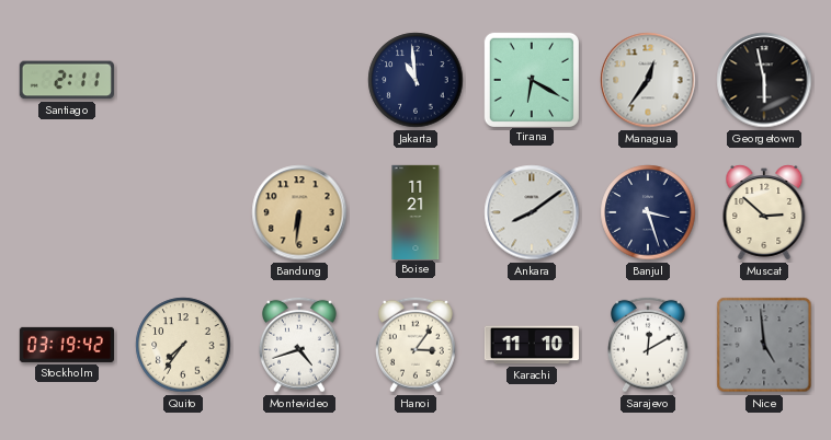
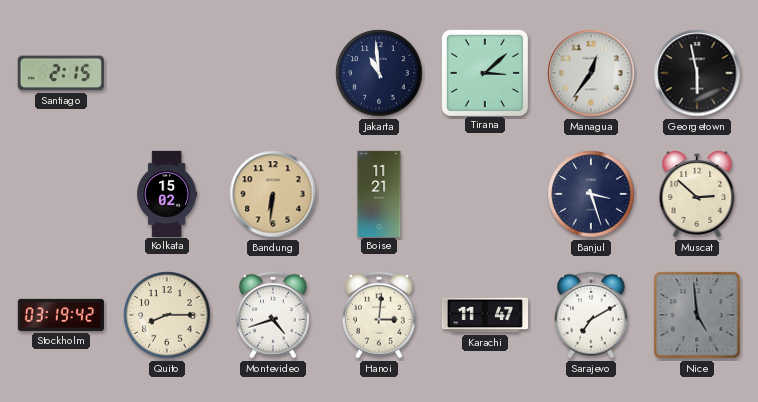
Santiago: 2:11 -> 2:15 (61, 73)
Tirana: 6:20 -> 3:08 (484, 72)
Kolkata: none -> 15:02 (167, 193)
Ankara: 8:09 -> none (532, 212)
Quito: 7:36 -> 8:15 (167, 315)
Hanoi: 3:06 -> 3:01 (380, 315)
Karachi: 11:10 -> 11:47 (484, 315)
Sarajevo: 12:10 -> 7:10 (592, 315)
